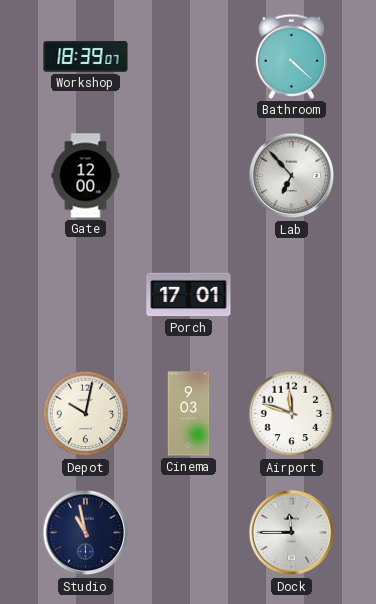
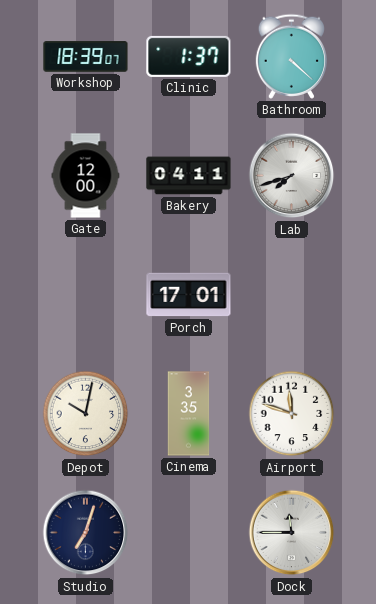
Clinic: none -> 1:37 (189, 56)
Bakery: none -> 04:11 (189, 176)
Lab: 6:53 -> 7:42 (292, 176)
Cinema: 9:03 -> 3:35 (189, 414)
Studio: 10:58 -> 7:03 (86, 533)
